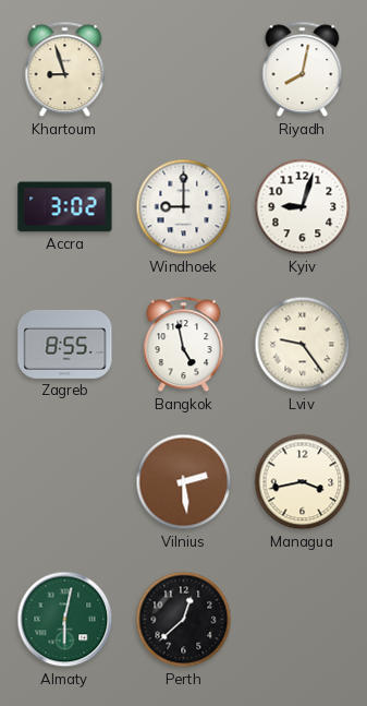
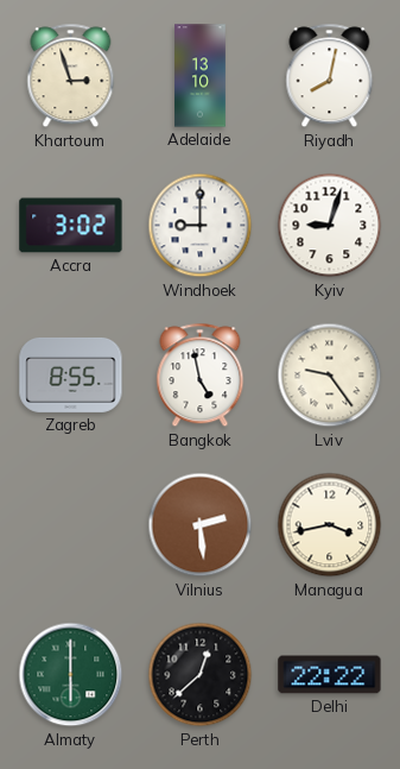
Khartoum: 8:57 -> 2:57 (71, 76)
Adelaide: none -> 13:10 (201, 76)
Almaty: 6:02 -> 6:00 (71, 675)
Delhi: none -> 22:22 (330, 675)
